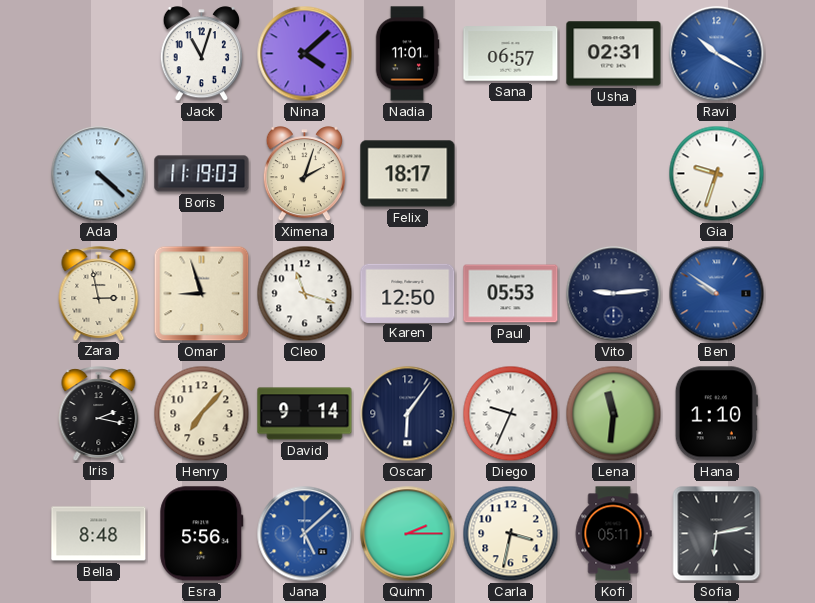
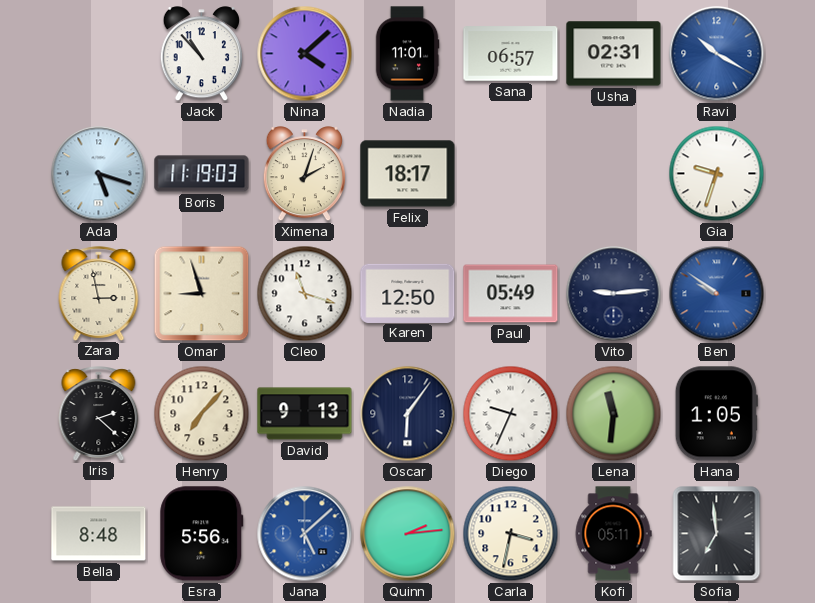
Jack: 11:03 -> 10:53 (201, 54)
Ada: 4:22 -> 5:18 (99, 174)
Paul: 05:53 -> 05:49 (511, 294)
Iris: 2:17 -> 2:22 (99, 413)
David: 9:14 -> 9:13 (305, 414)
Hana: 1:10 -> 1:05 (716, 414)
Quinn: 2:15 -> 2:14 (408, 534)
Sofia: 6:13 -> 6:59 (717, 534)
